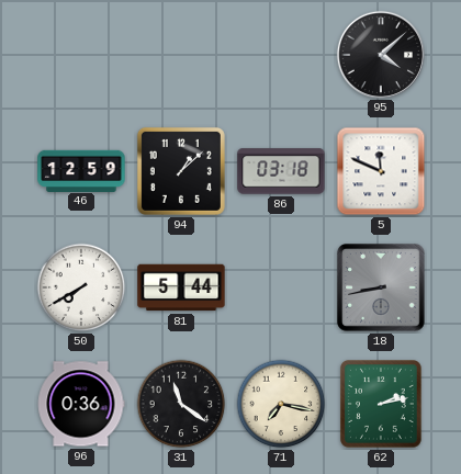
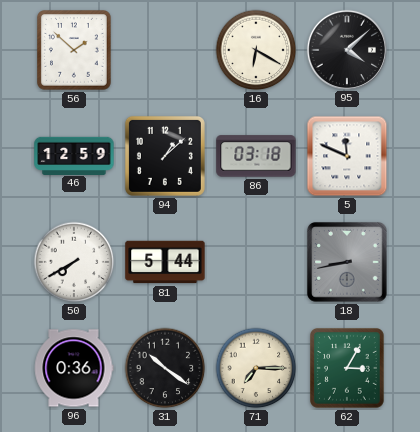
56: none -> 1:52 (75, 51)
16: none -> 6:20 (256, 50)
31: 11:21 -> 10:21 (165, 368)
71: 7:17 -> 7:15 (256, 368)
62: 2:13 -> 3:05 (348, 369)
